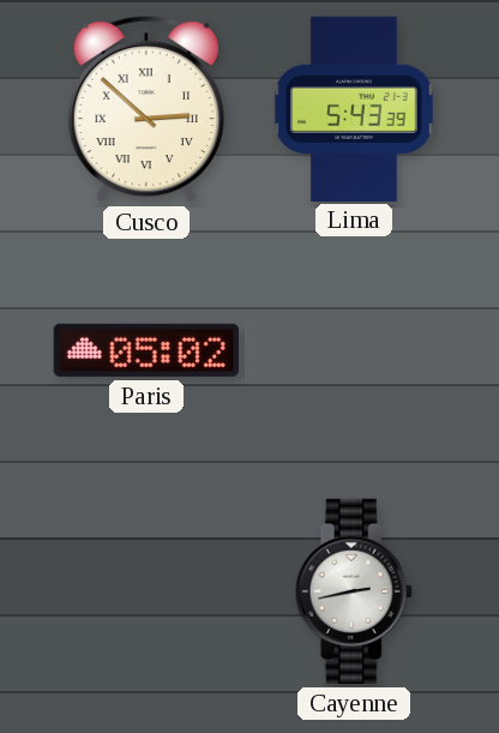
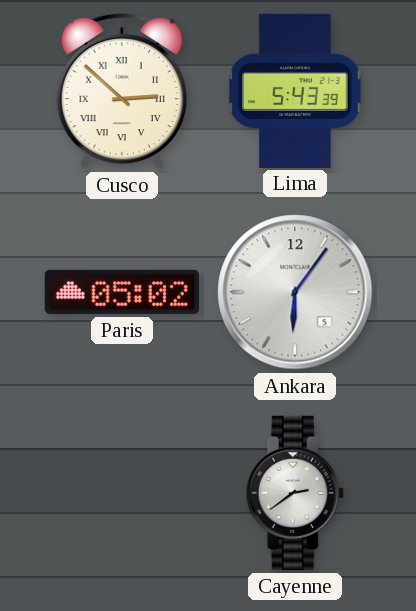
Ankara: none -> 6:06 (295, 292)
Cayenne: 2:43 -> 2:39 (295, 493)
